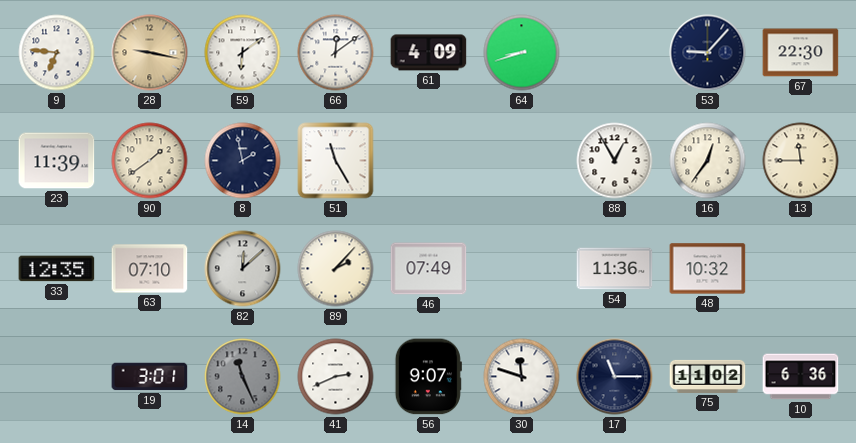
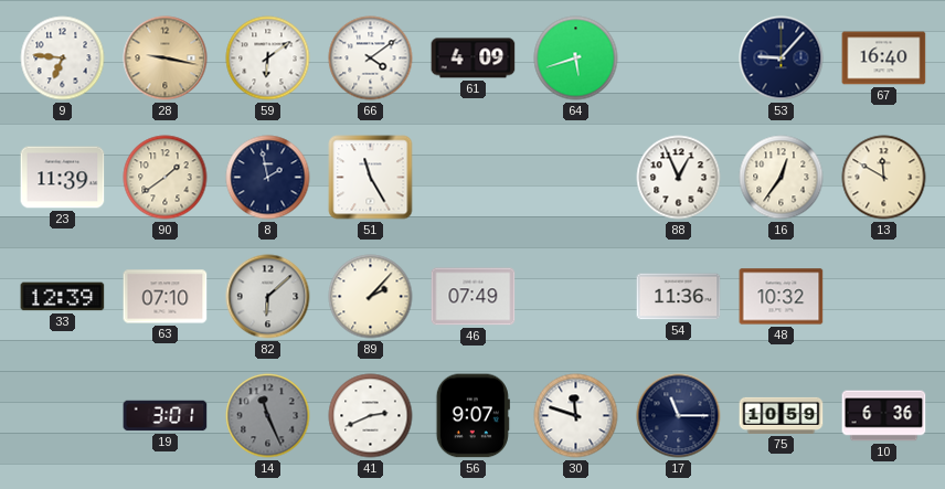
66: 12:09 -> 4:09 (371, 59)
64: 8:42 -> 5:42 (576, 59)
67: 22:30 -> 16:40 (884, 59)
88: 12:55 -> 12:56 (679, 178)
13: 11:45 -> 11:50 (884, 178)
33: 12:35 -> 12:39 (63, 297)
82: 12:08 -> 6:08 (268, 297)
75: 11:02 -> 10:59 (782, 415)
